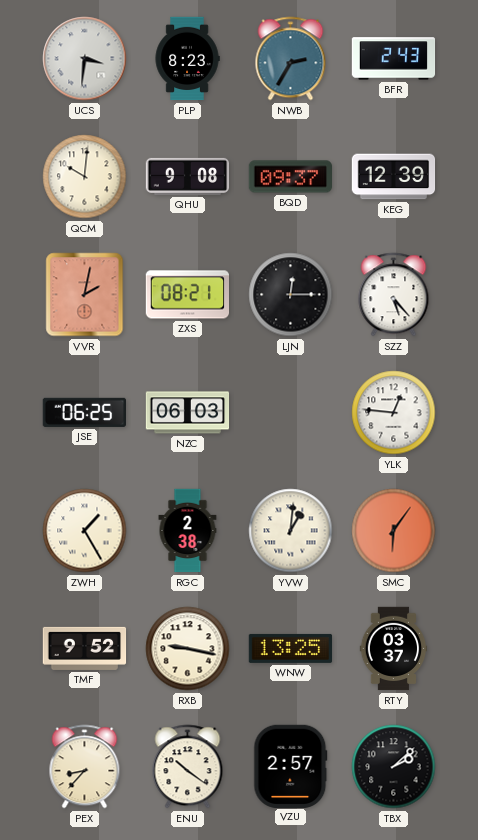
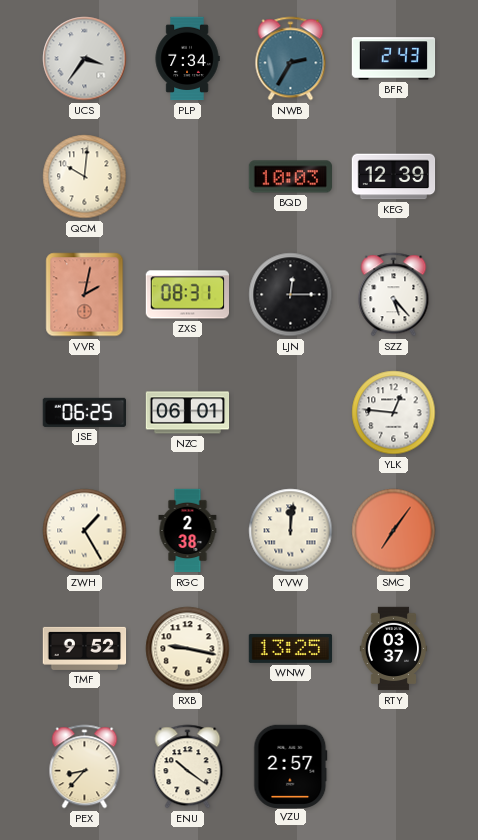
UCS: 3:31 -> 3:36 (85, 59)
PLP: 8:23 -> 7:34 (187, 59)
QHU: 9:08 -> none (188, 176)
BQD: 09:37 -> 10:03 (291, 177)
ZXS: 08:21 -> 08:31 (187, 295)
NZC: 06:03 -> 06:01 (188, 413)
YVW: 1:01 -> 12:01 (291, 531)
SMC: 6:06 -> 7:06 (394, 531)
TBX: 2:08 -> none (394, 767)
